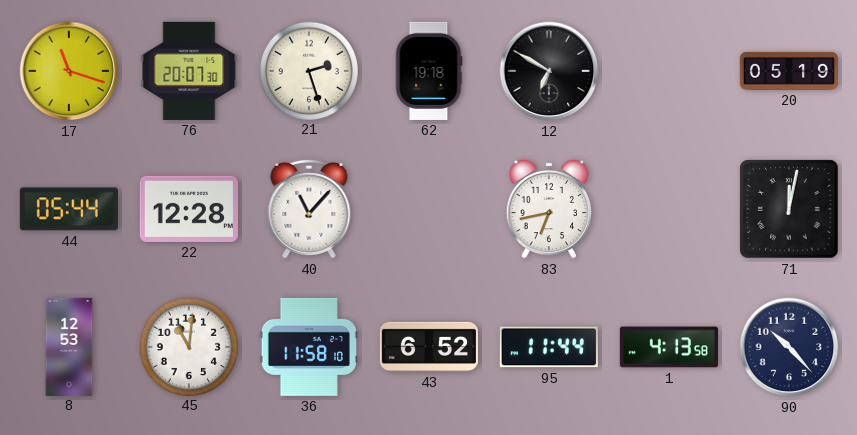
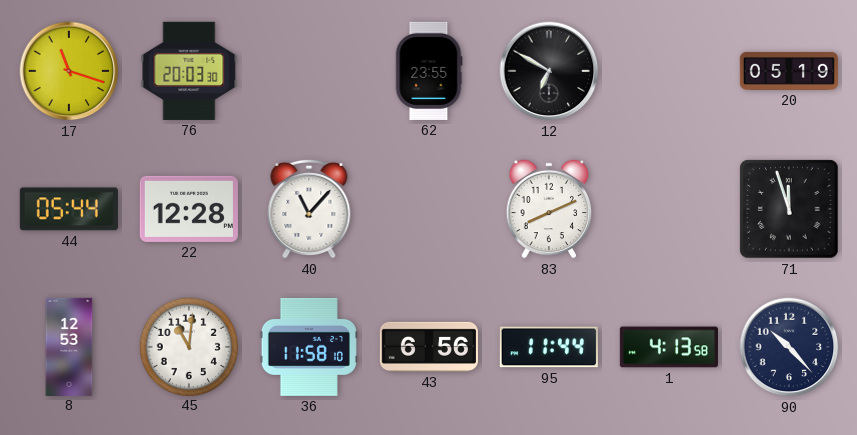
76: 20:07 -> 20:03 (189, 71)
21: 2:27 -> none (308, 70)
62: 19:18 -> 23:55 (429, 71)
83: 6:43 -> 8:11 (549, 209)
71: 12:02 -> 11:57 (789, 209)
43: 6:52 -> 6:56 (429, 347)
